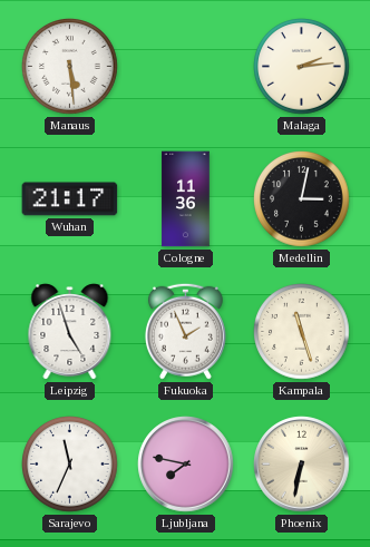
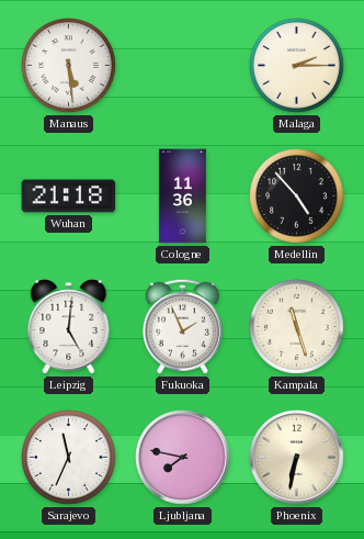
Malaga: 2:14 -> 2:15 (297, 66)
Wuhan: 21:17 -> 21:18 (69, 196)
Medellin: 3:02 -> 4:53 (297, 196)
Leipzig: 4:57 -> 5:01 (69, 327)
